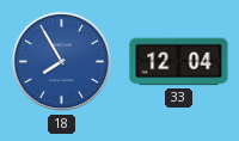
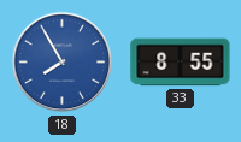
33: 12:04 -> 8:55 (181, 63)
